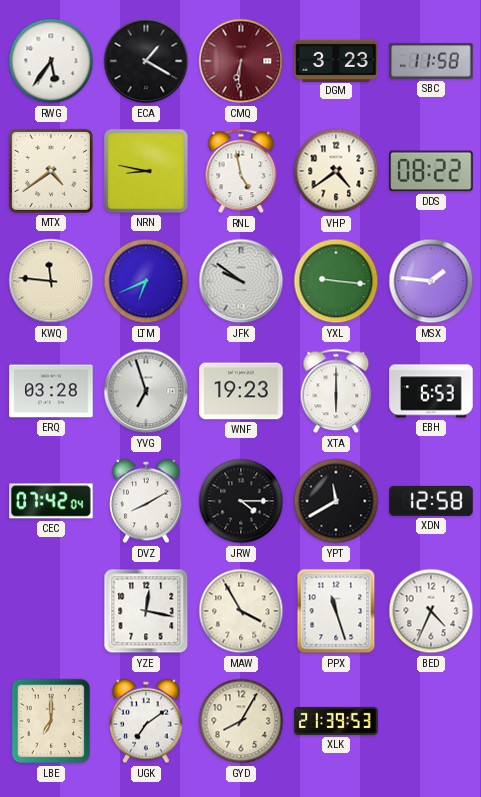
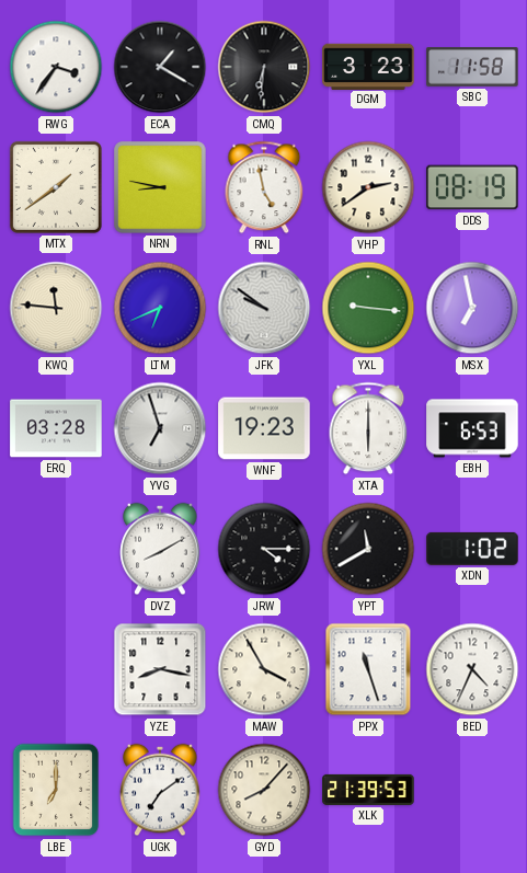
RWG: 5:36 -> 3:36 (56, 67)
CMQ dial: burgundy -> black (264, 67)
MTX: 4:39 -> 1:39 (56, 187)
VHP: 4:39 -> 2:39 (368, 187)
DDS: 08:22 -> 08:19 (472, 187)
MSX: 1:46 -> 6:58 (472, 308)
CEC: 07:42 -> none (51, 501)
XDN: 12:58 -> 1:02 (472, 549)
YZE: 12:17 -> 8:17 (160, 669)
GYD: 8:05 -> 8:07 (264, 790)
